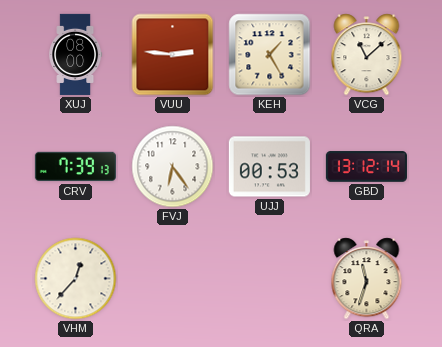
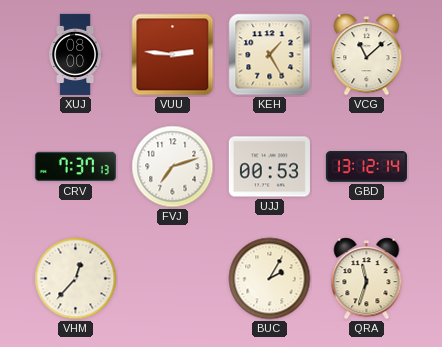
CRV: 7:39 -> 7:37 (75, 167)
FVJ: 6:24 -> 7:12 (173, 167)
BUC: none -> 2:05 (270, 279)
